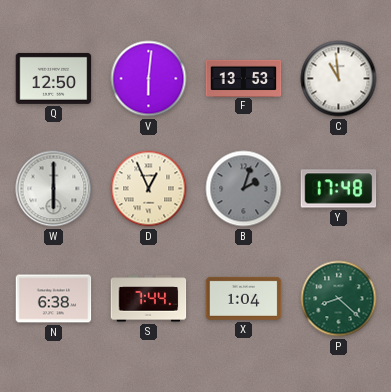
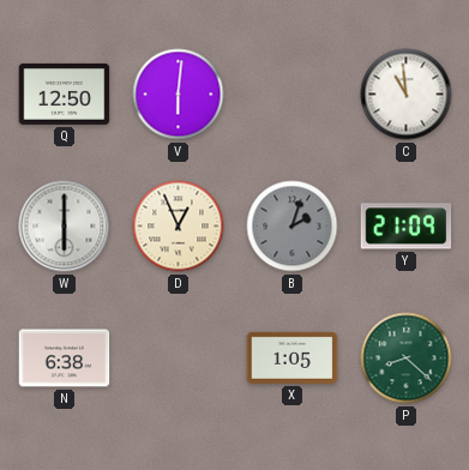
F: 13:53 -> none (244, 78)
Y: 17:48 -> 21:09 (407, 227)
S: 7:44 -> none (149, 299)
X: 1:04 -> 1:05 (293, 357)
